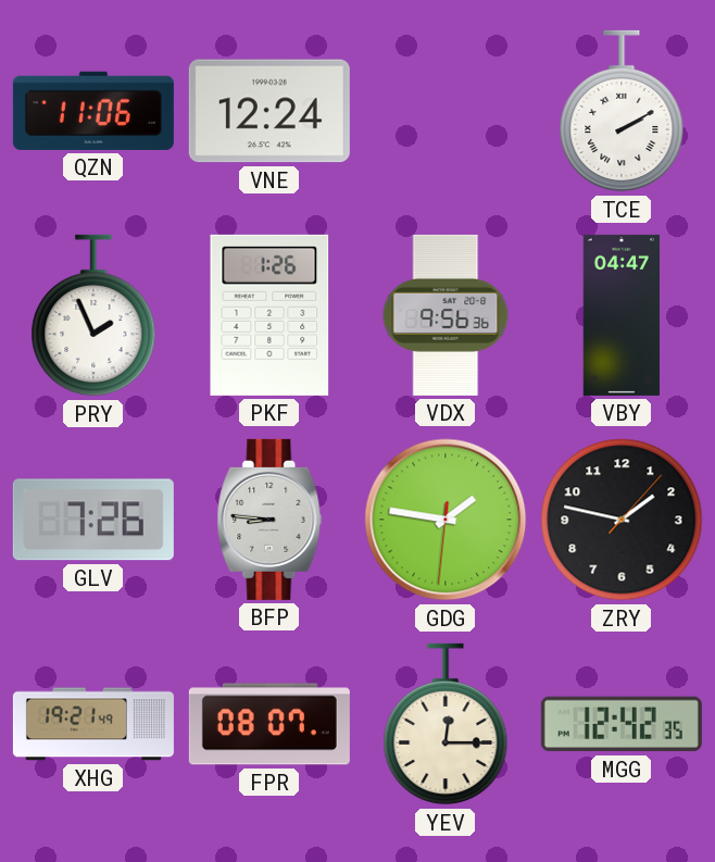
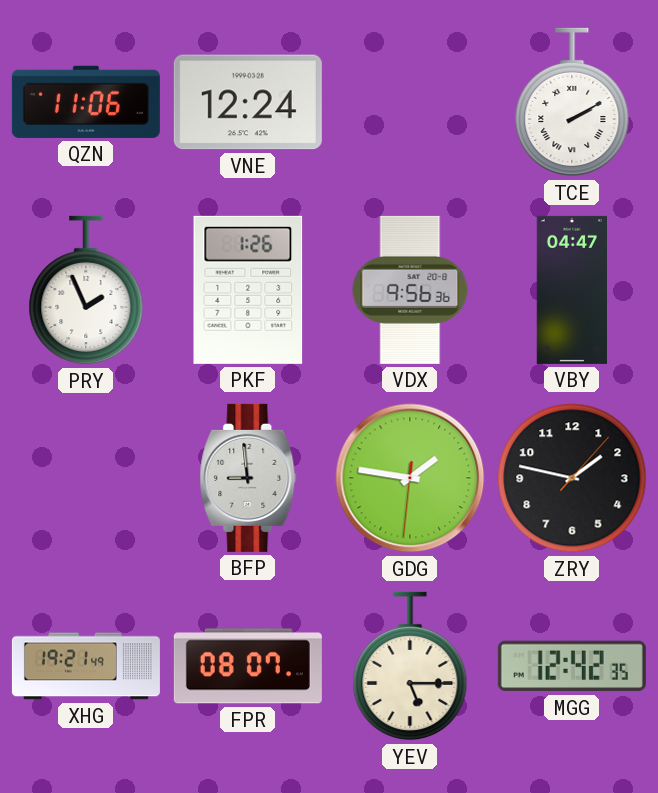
GLV: 7:26 -> none (93, 520)
BFP: 8:46 -> 8:59 (248, 478)
YEV: 12:15 -> 5:15 (410, 666)
